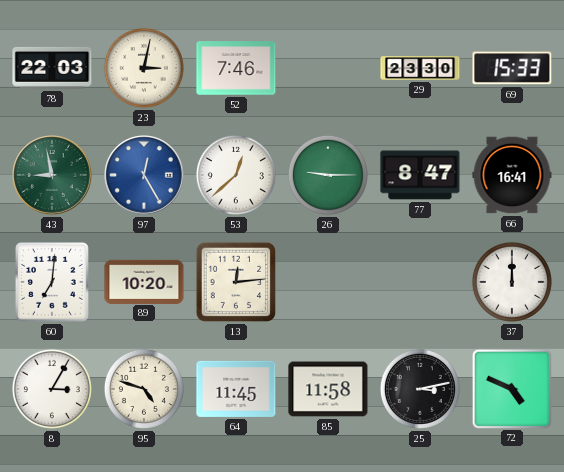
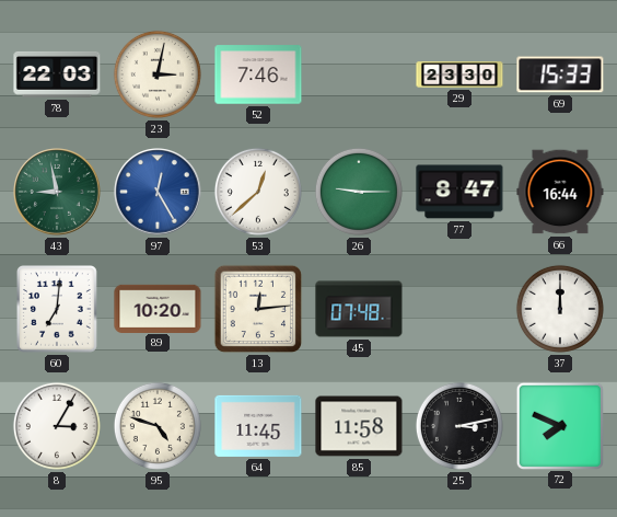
66: 16:41 -> 16:44 (560, 192)
45: none -> 07:48 (359, 309)
72: 4:49 -> 7:49 (559, 425)
